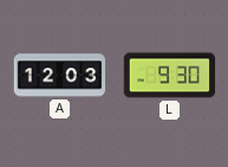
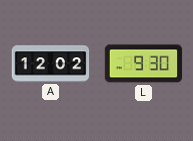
A: 12:03 -> 12:02 (51, 64)
